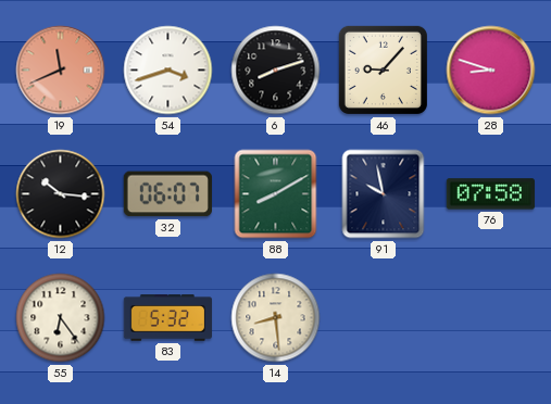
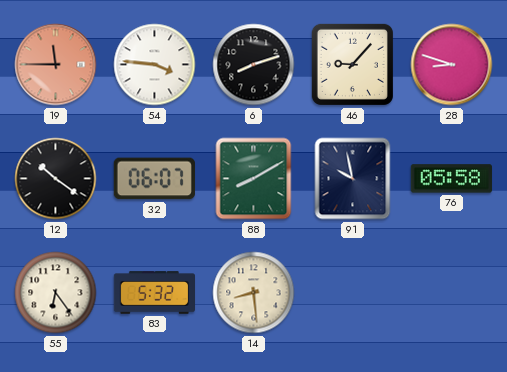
19: 11:41 -> 11:45 (56, 65)
54: 3:42 -> 3:46 (155, 65)
12: 10:16 -> 10:21 (56, 179)
76: 07:58 -> 05:58 (451, 179)
